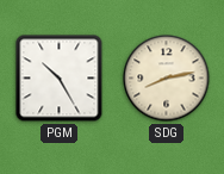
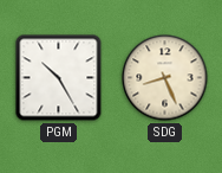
SDG: 8:13 -> 8:26 (165, 78)
